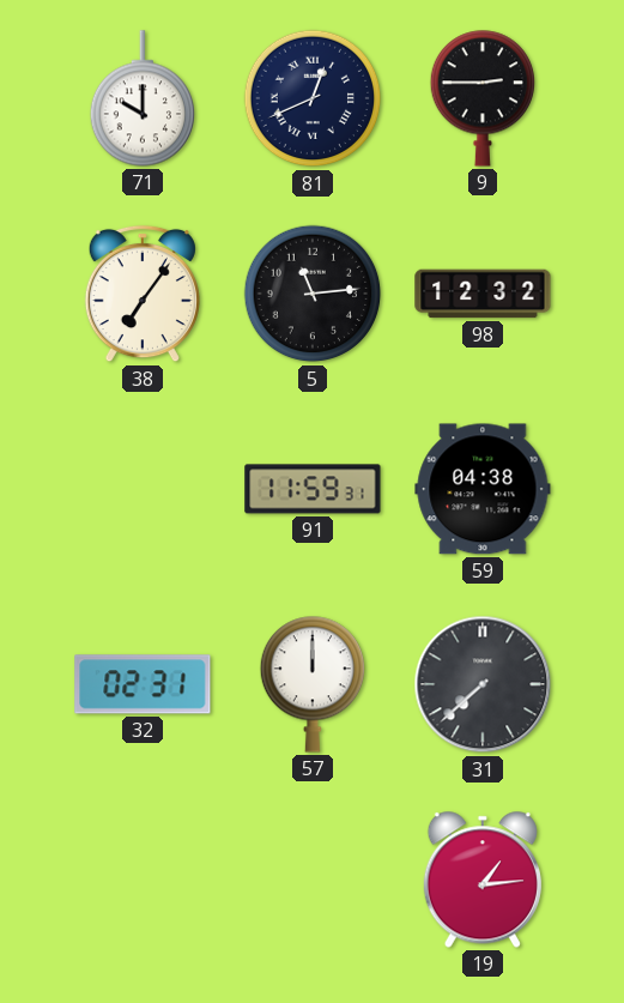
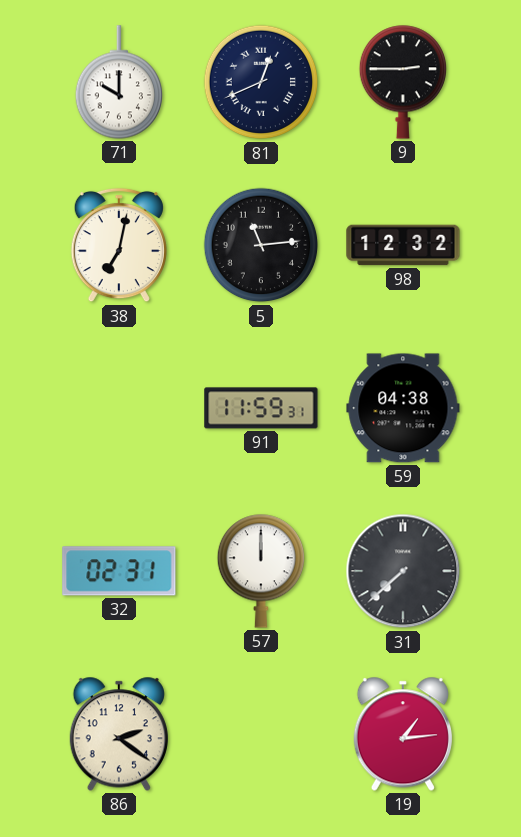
38: 7:06 -> 7:02 (119, 245)
86: none -> 2:21 (119, 734)
